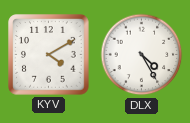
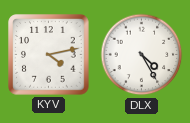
KYV: 4:10 -> 4:13 (49, 55)
